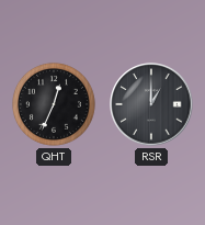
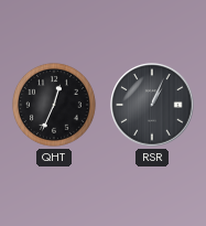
RSR: 1:00 -> 1:04 (152, 105)
